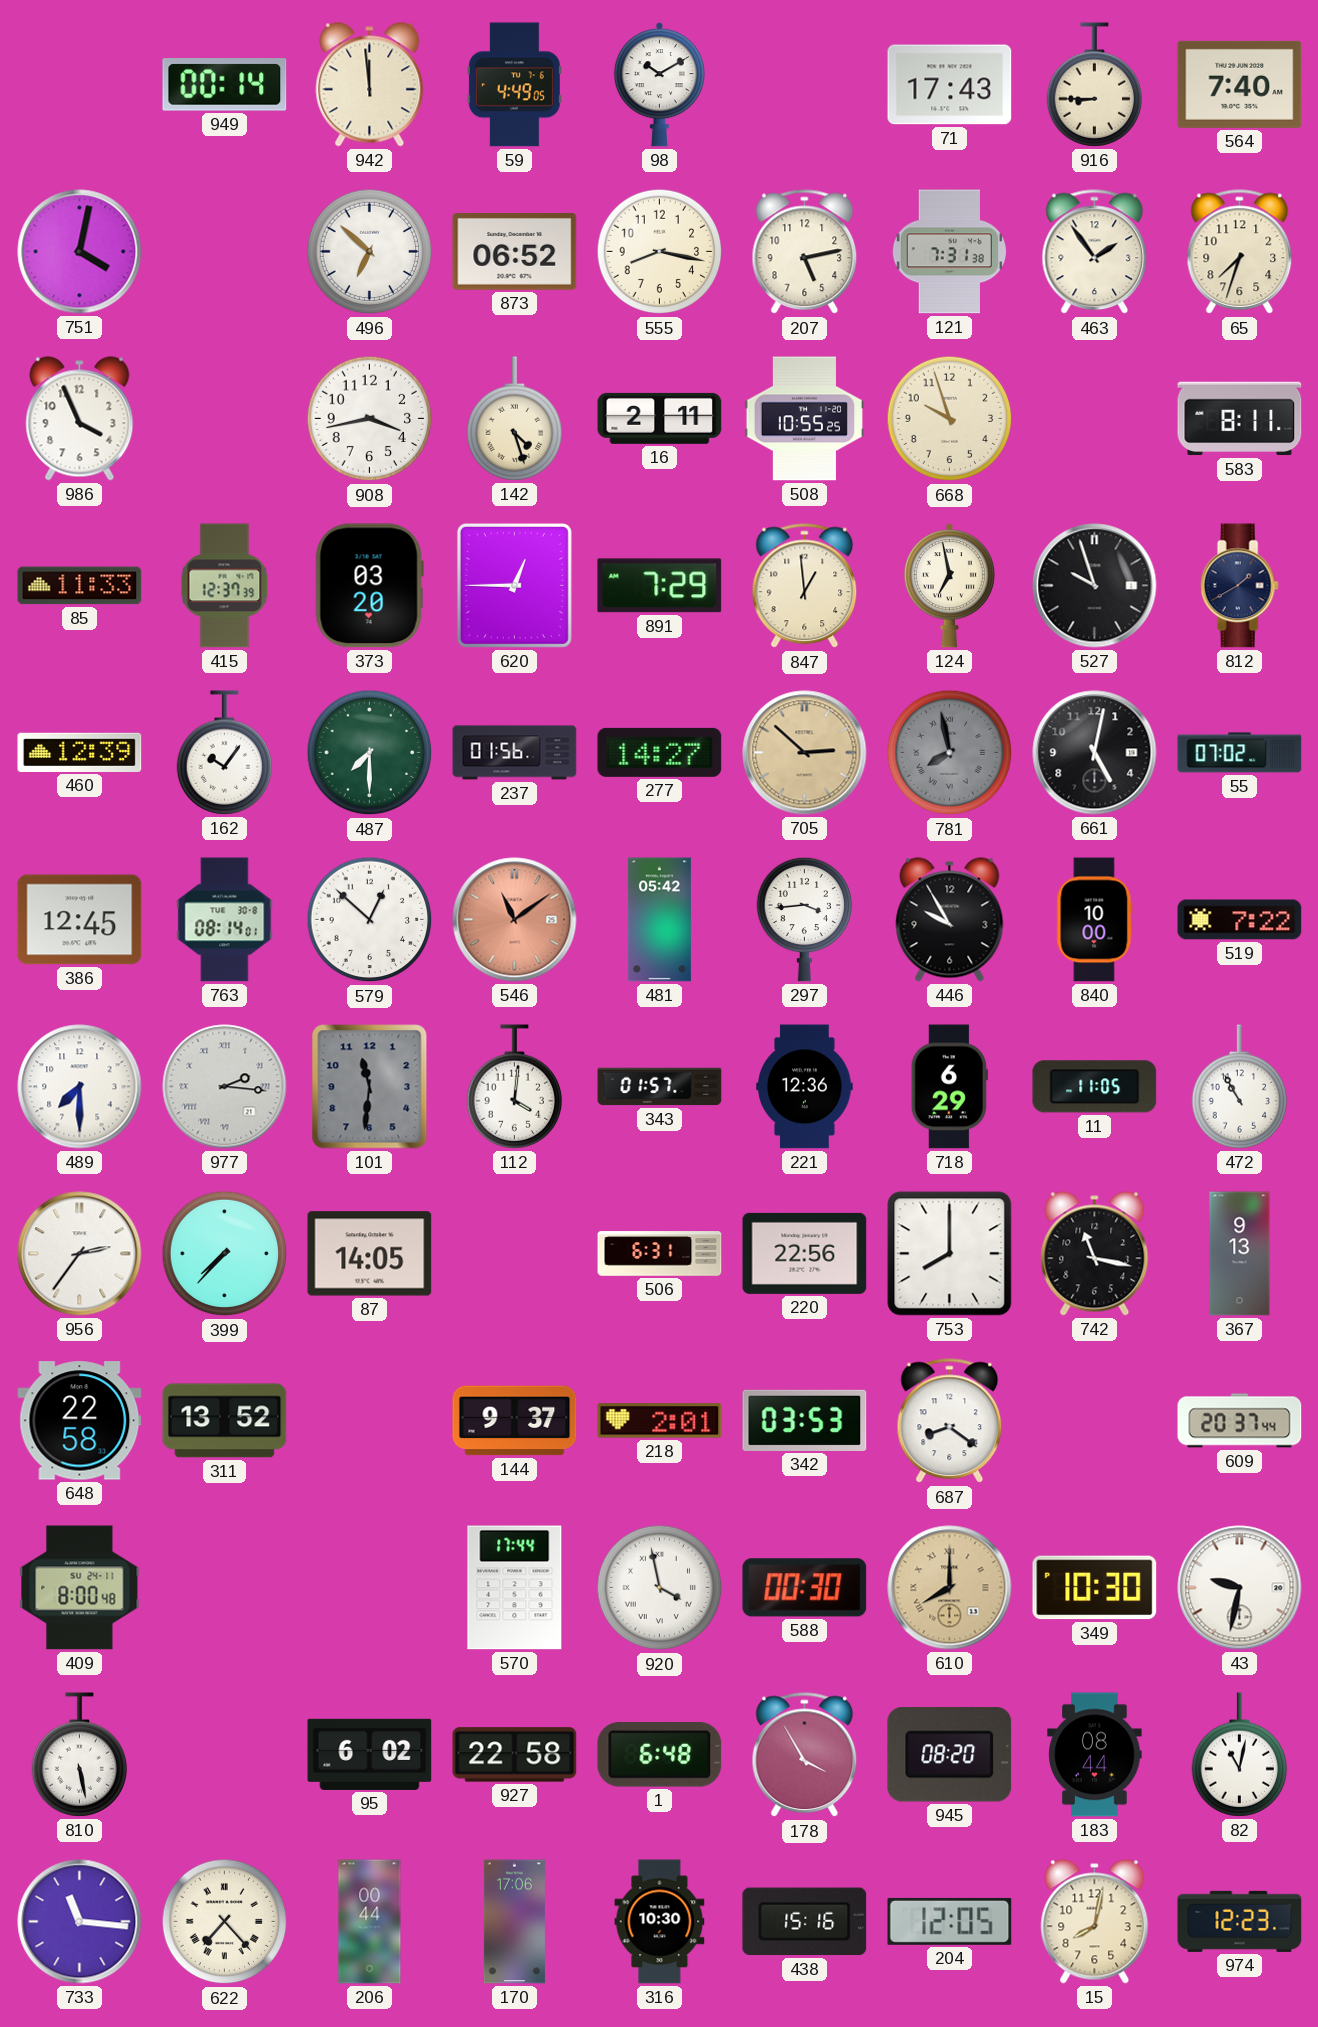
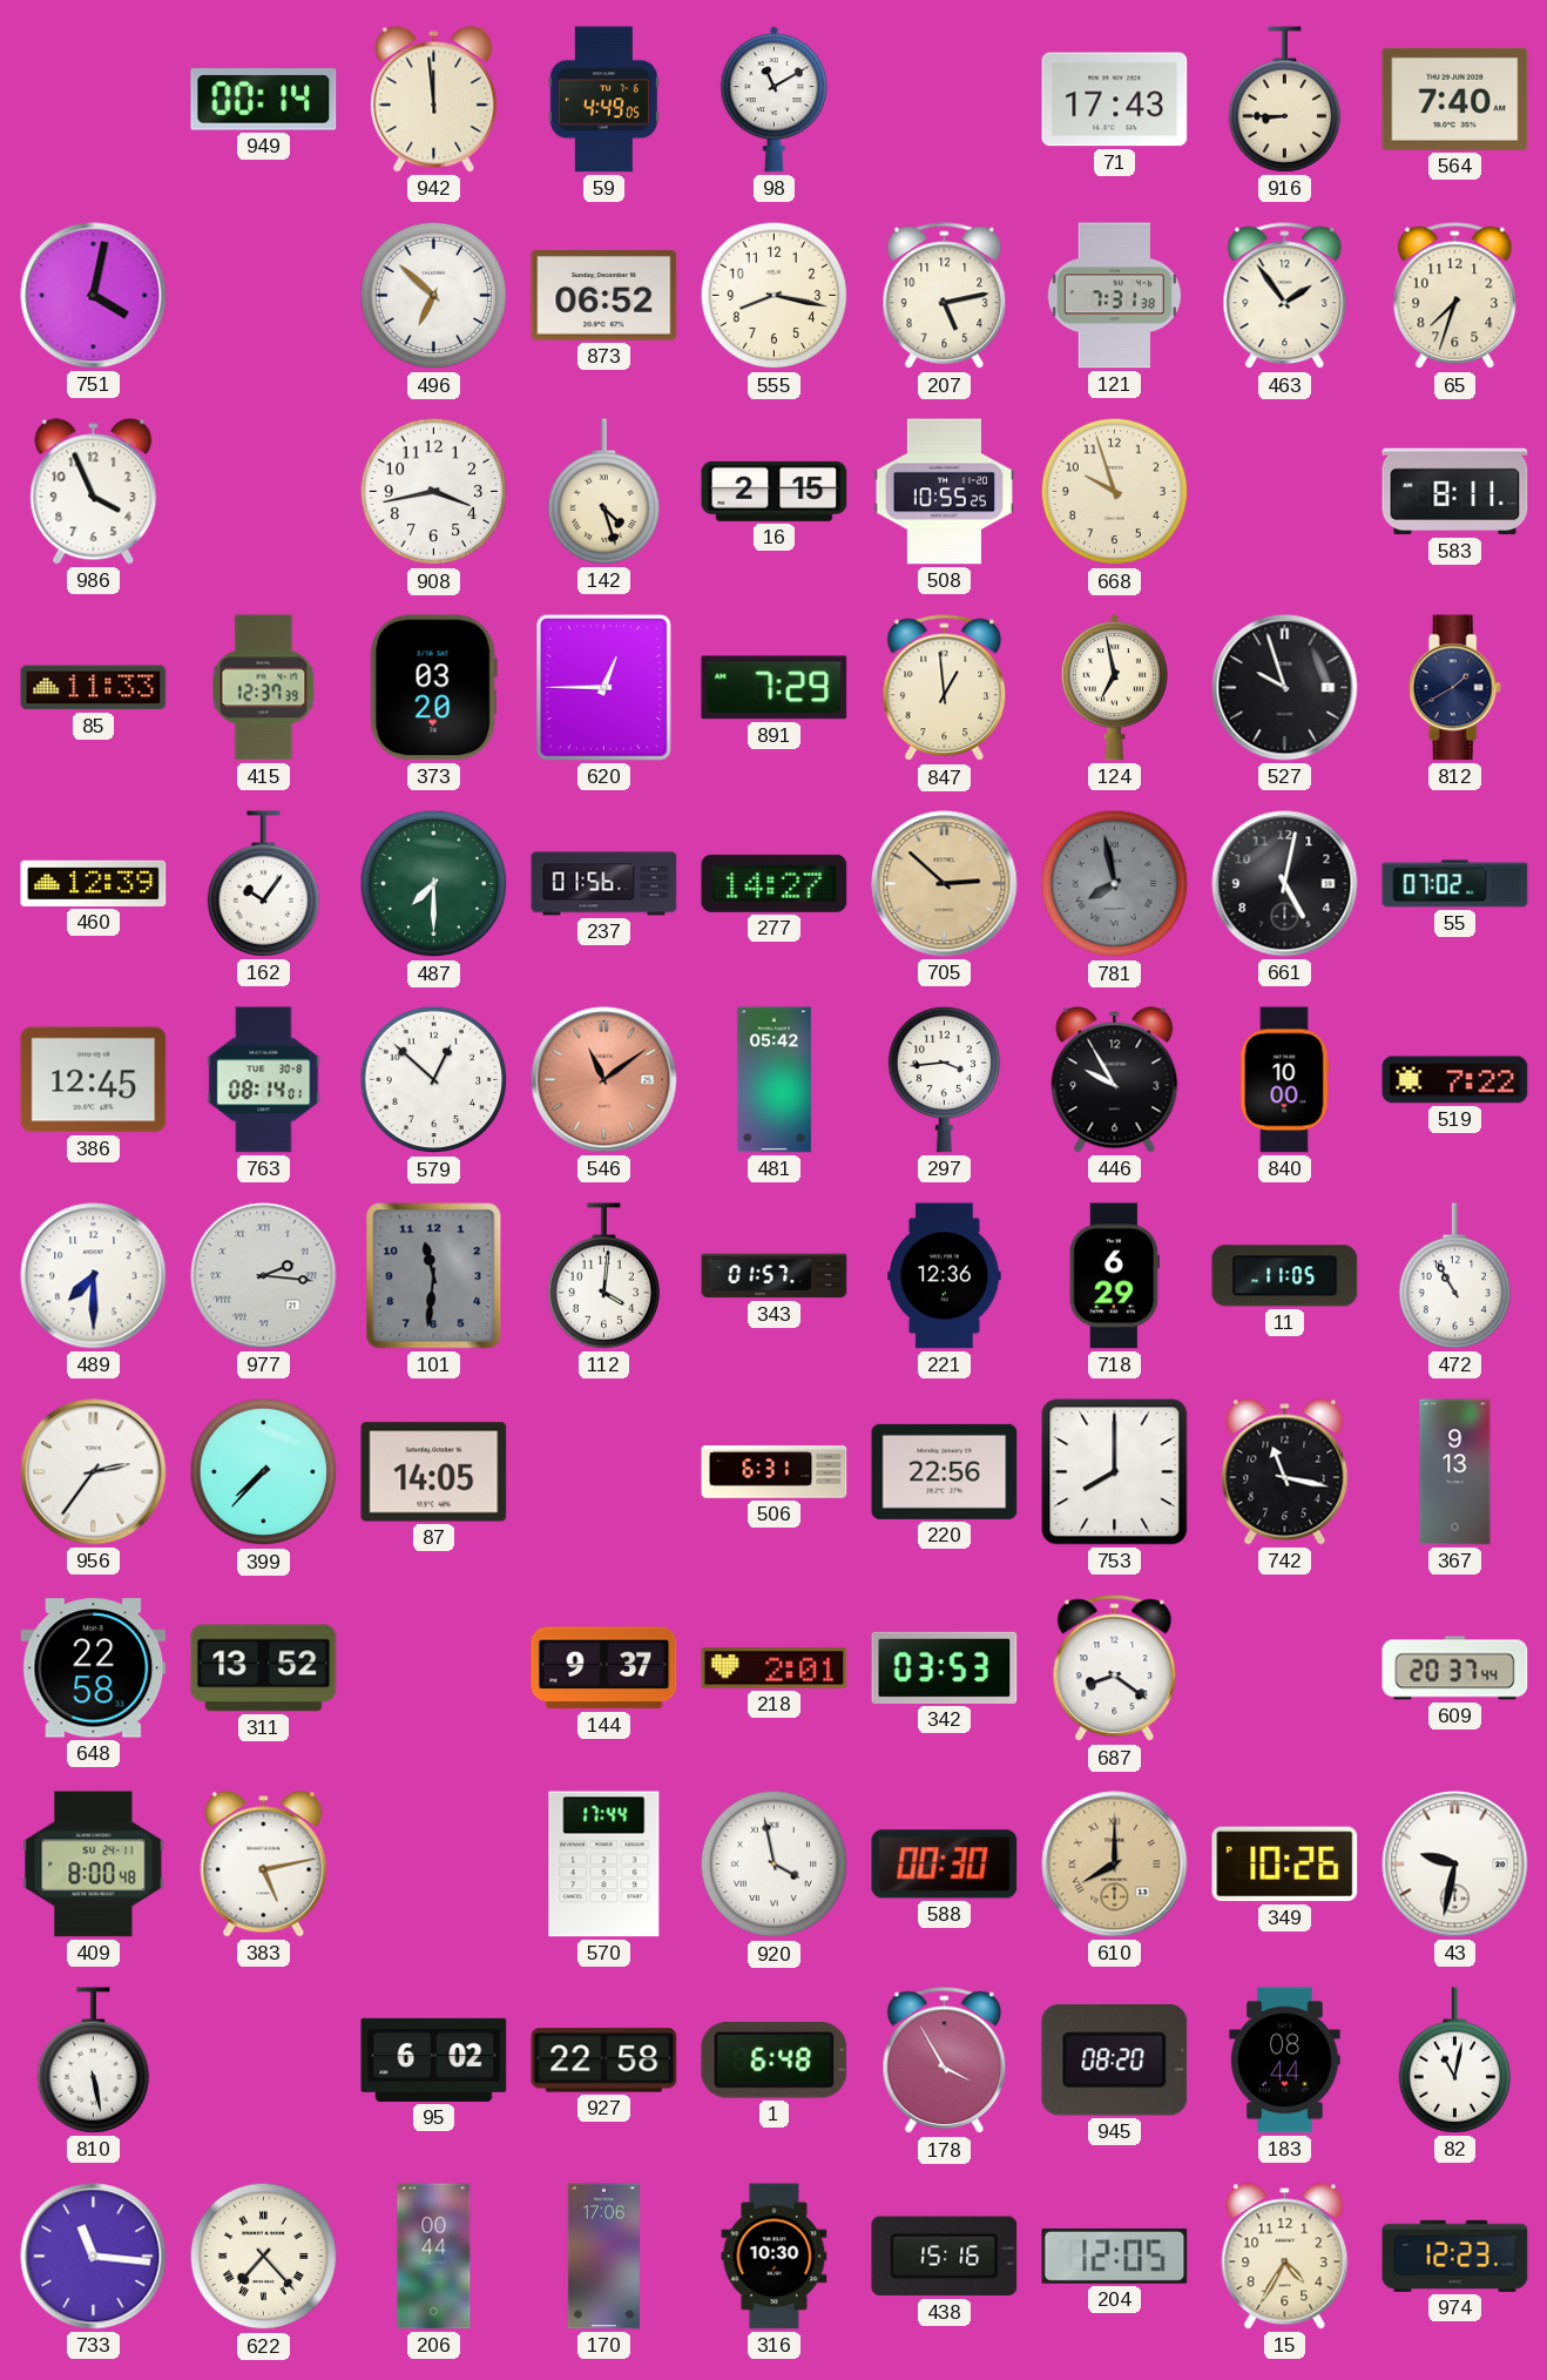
98: 10:10 -> 11:10 (773, 100)
16: 2:11 -> 2:15 (775, 491)
383: none -> 5:13 (264, 1865)
349: 10:30 -> 10:26 (1285, 1865)
15: 8:02 -> 4:35 (1285, 2257)
